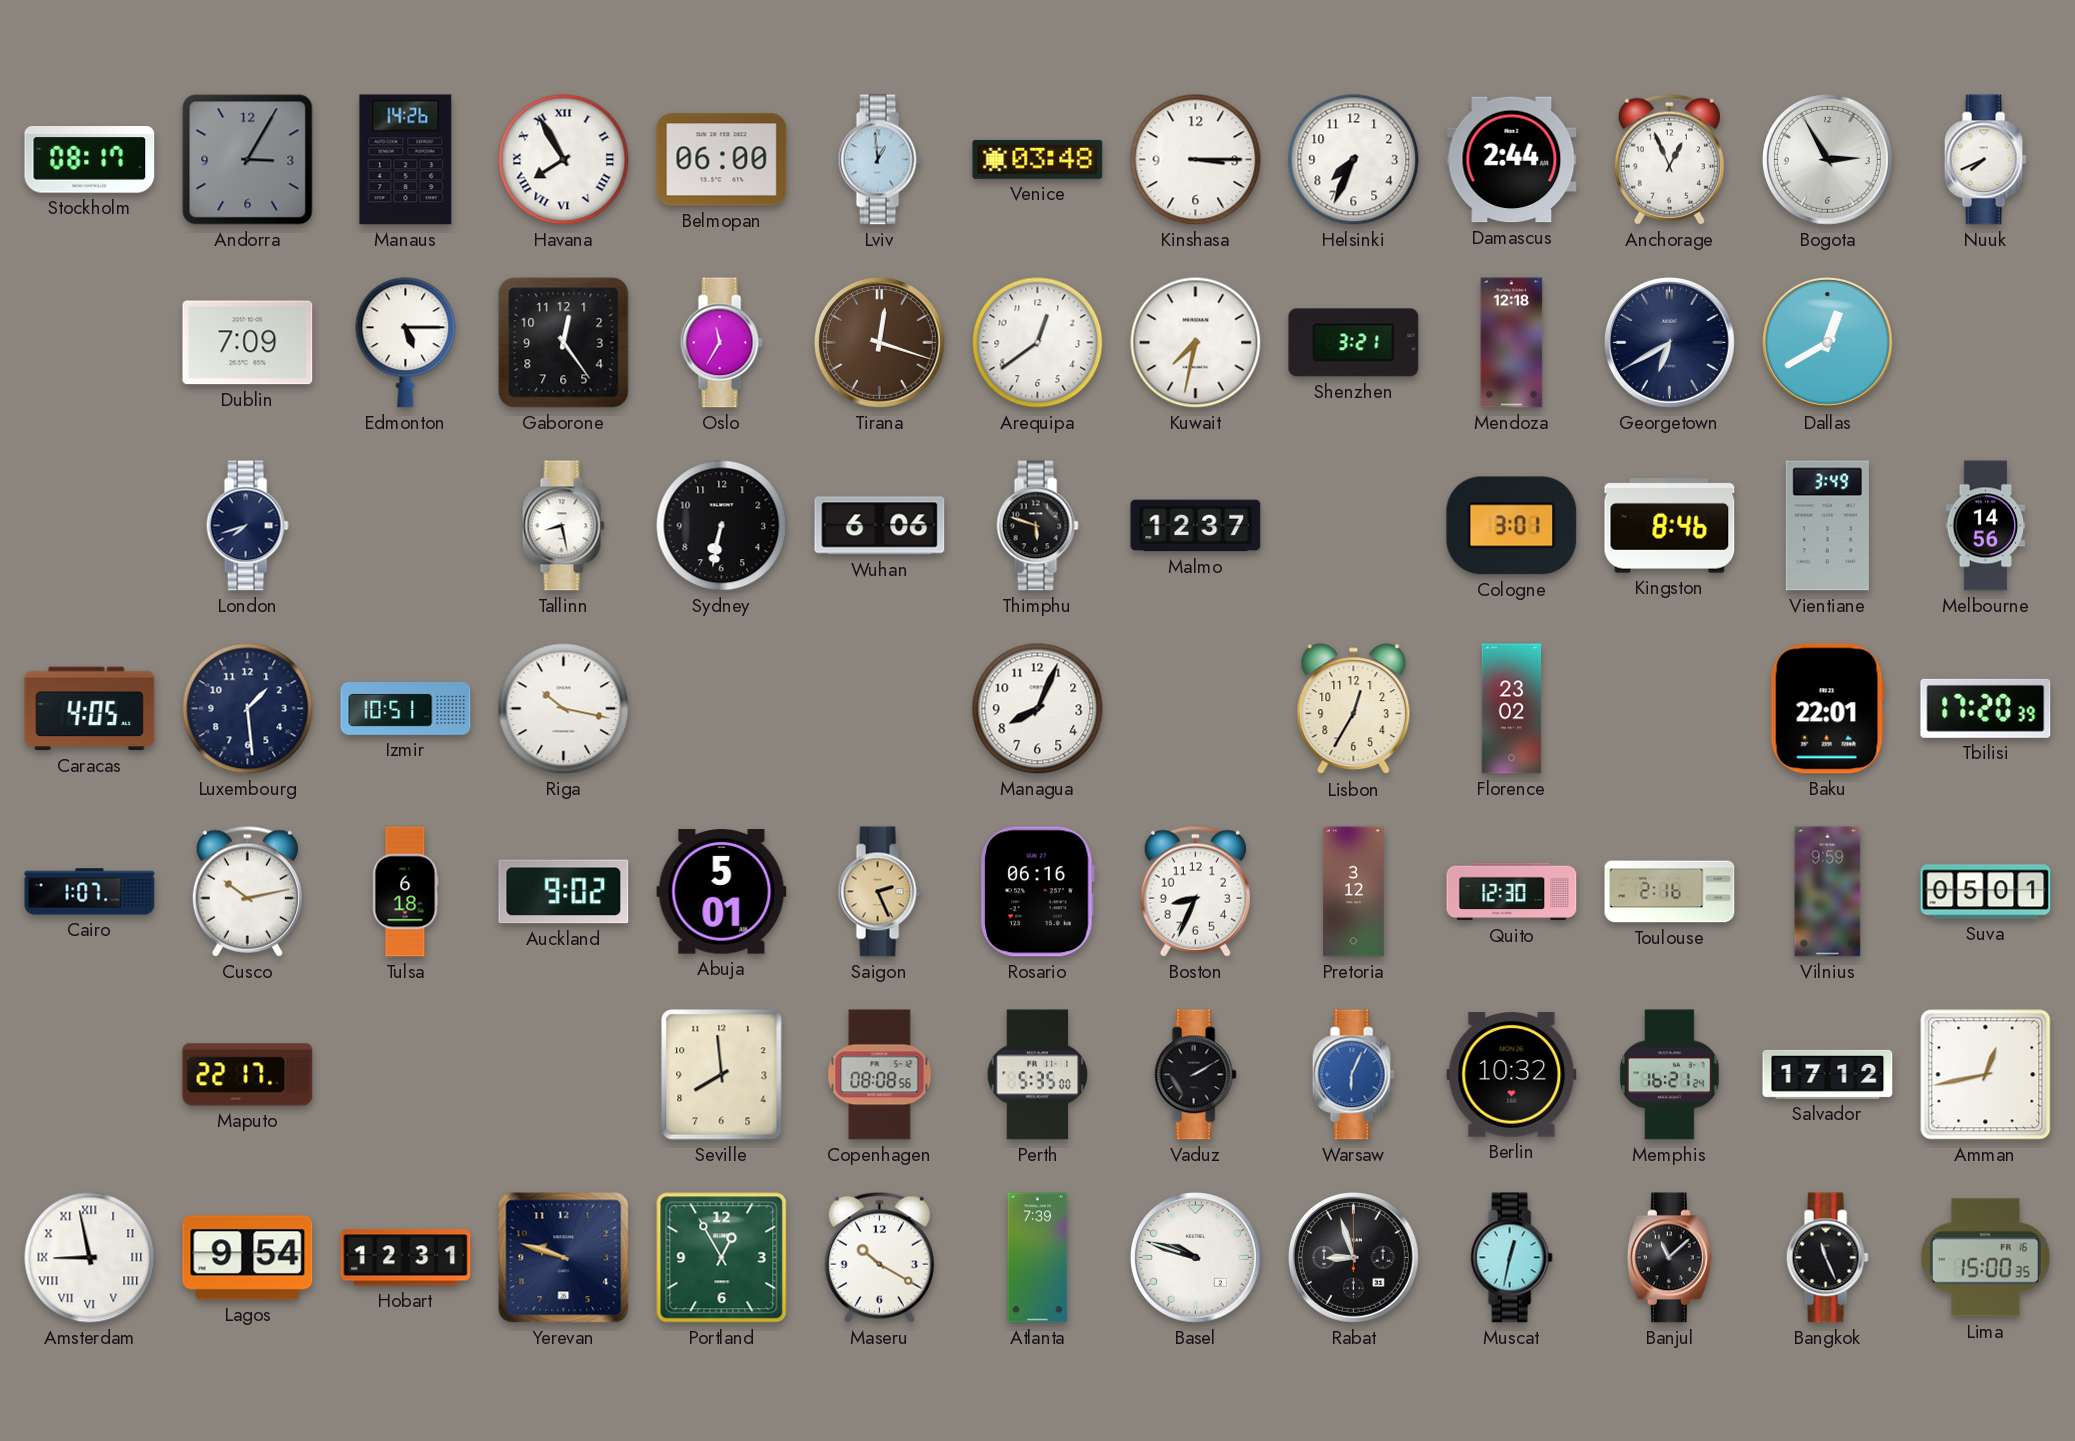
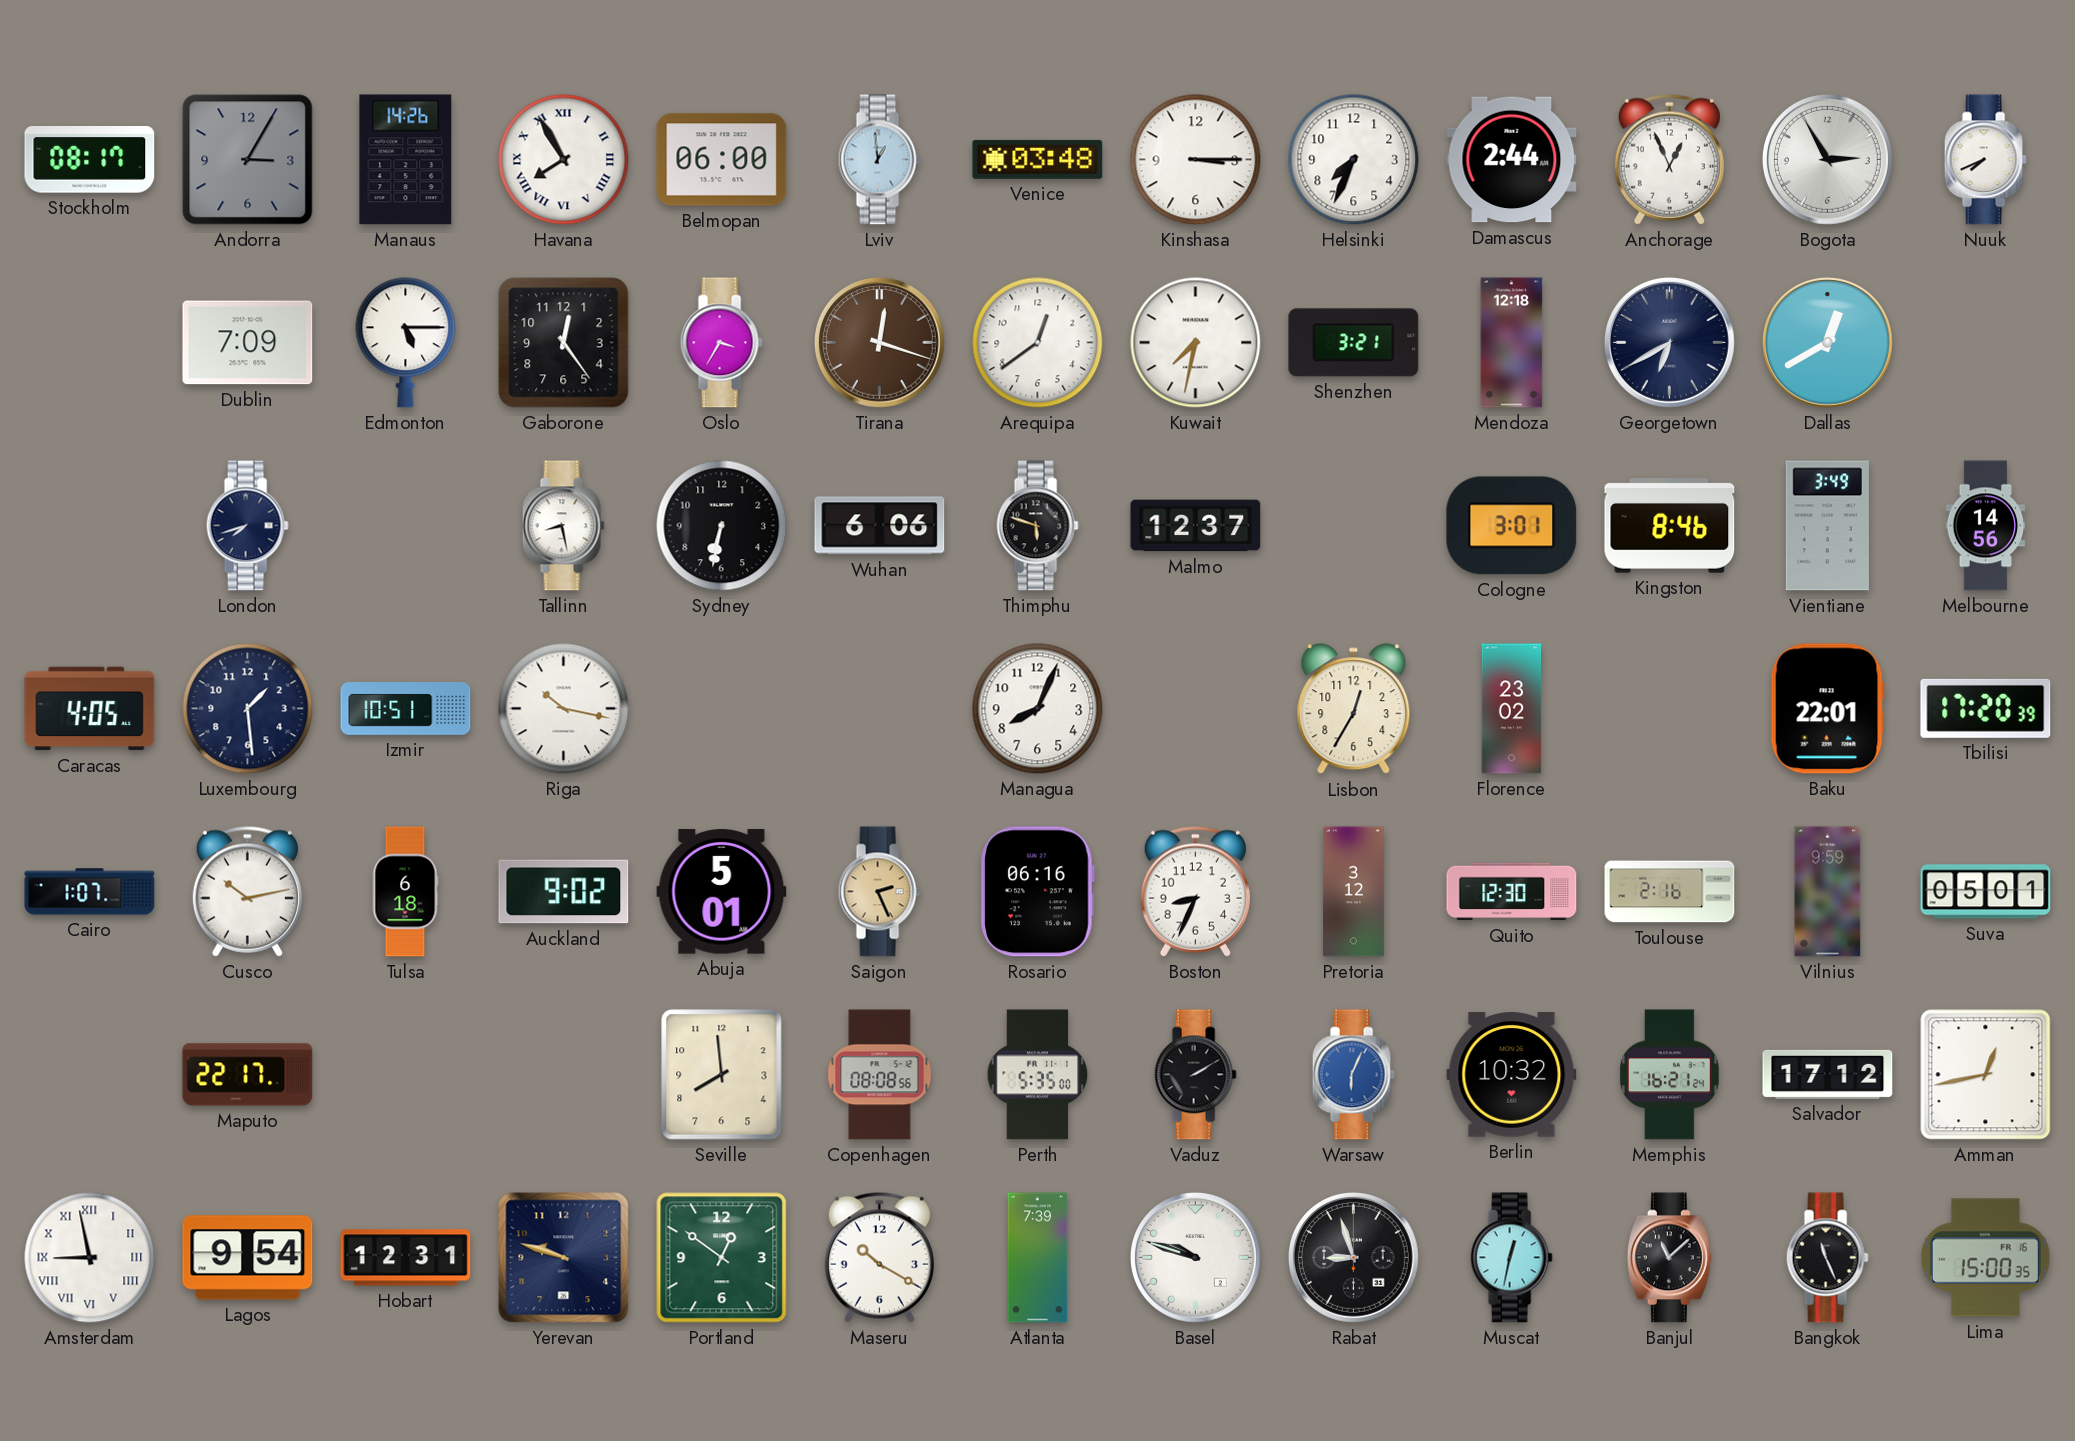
Oslo: 11:35 -> 3:35 (721, 343)
Portland: 12:55 -> 12:51 (722, 1258)
